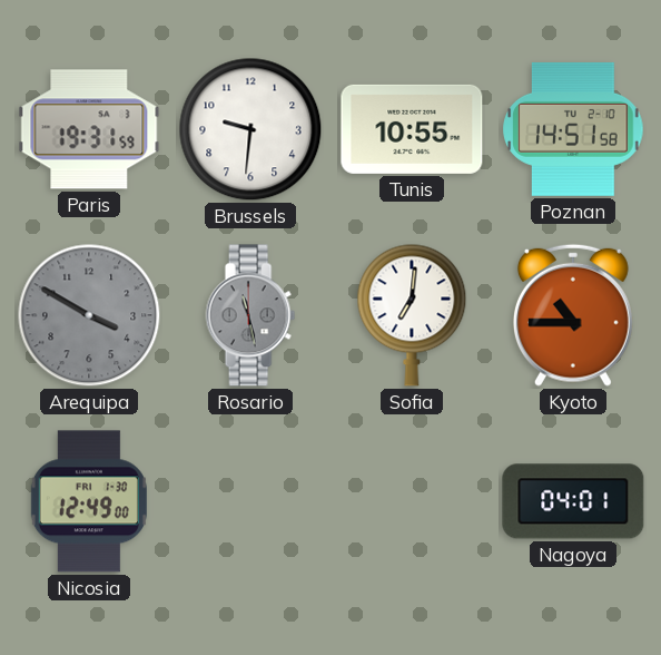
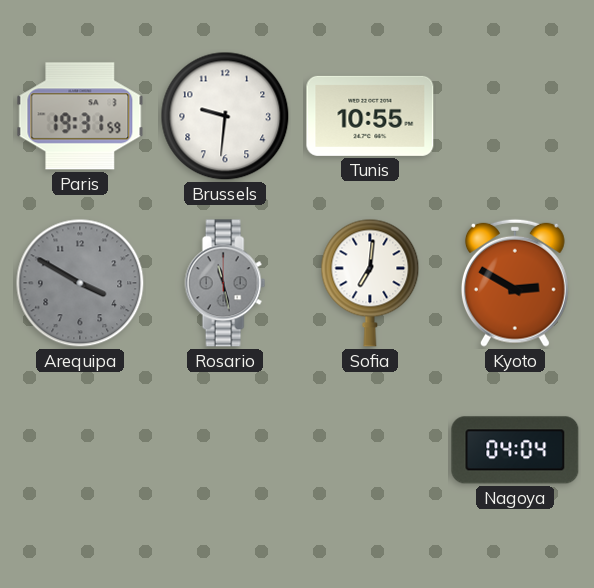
Poznan: 14:51 -> none (573, 129)
Kyoto: 10:45 -> 2:50 (515, 283)
Nicosia: 12:49 -> none (89, 501)
Nagoya: 04:01 -> 04:04 (515, 450)
